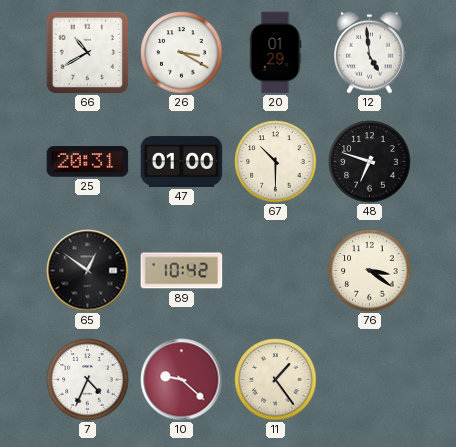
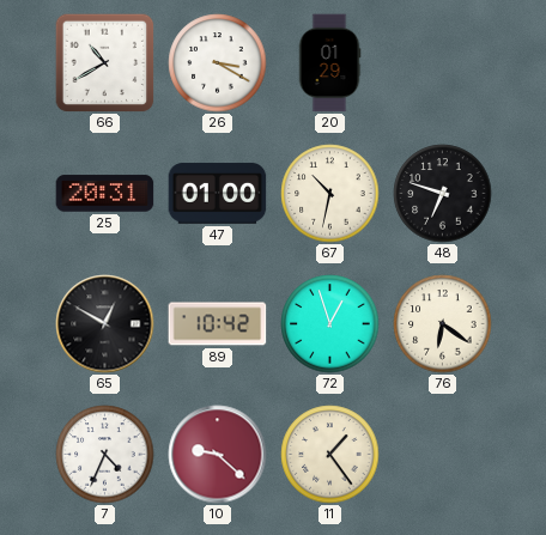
12: 4:59 -> none (370, 52)
67: 10:30 -> 10:32 (330, 194)
65: 12:51 -> 12:50 (105, 324)
72: none -> 12:57 (330, 324)
76: 3:21 -> 6:21 (443, 324)
